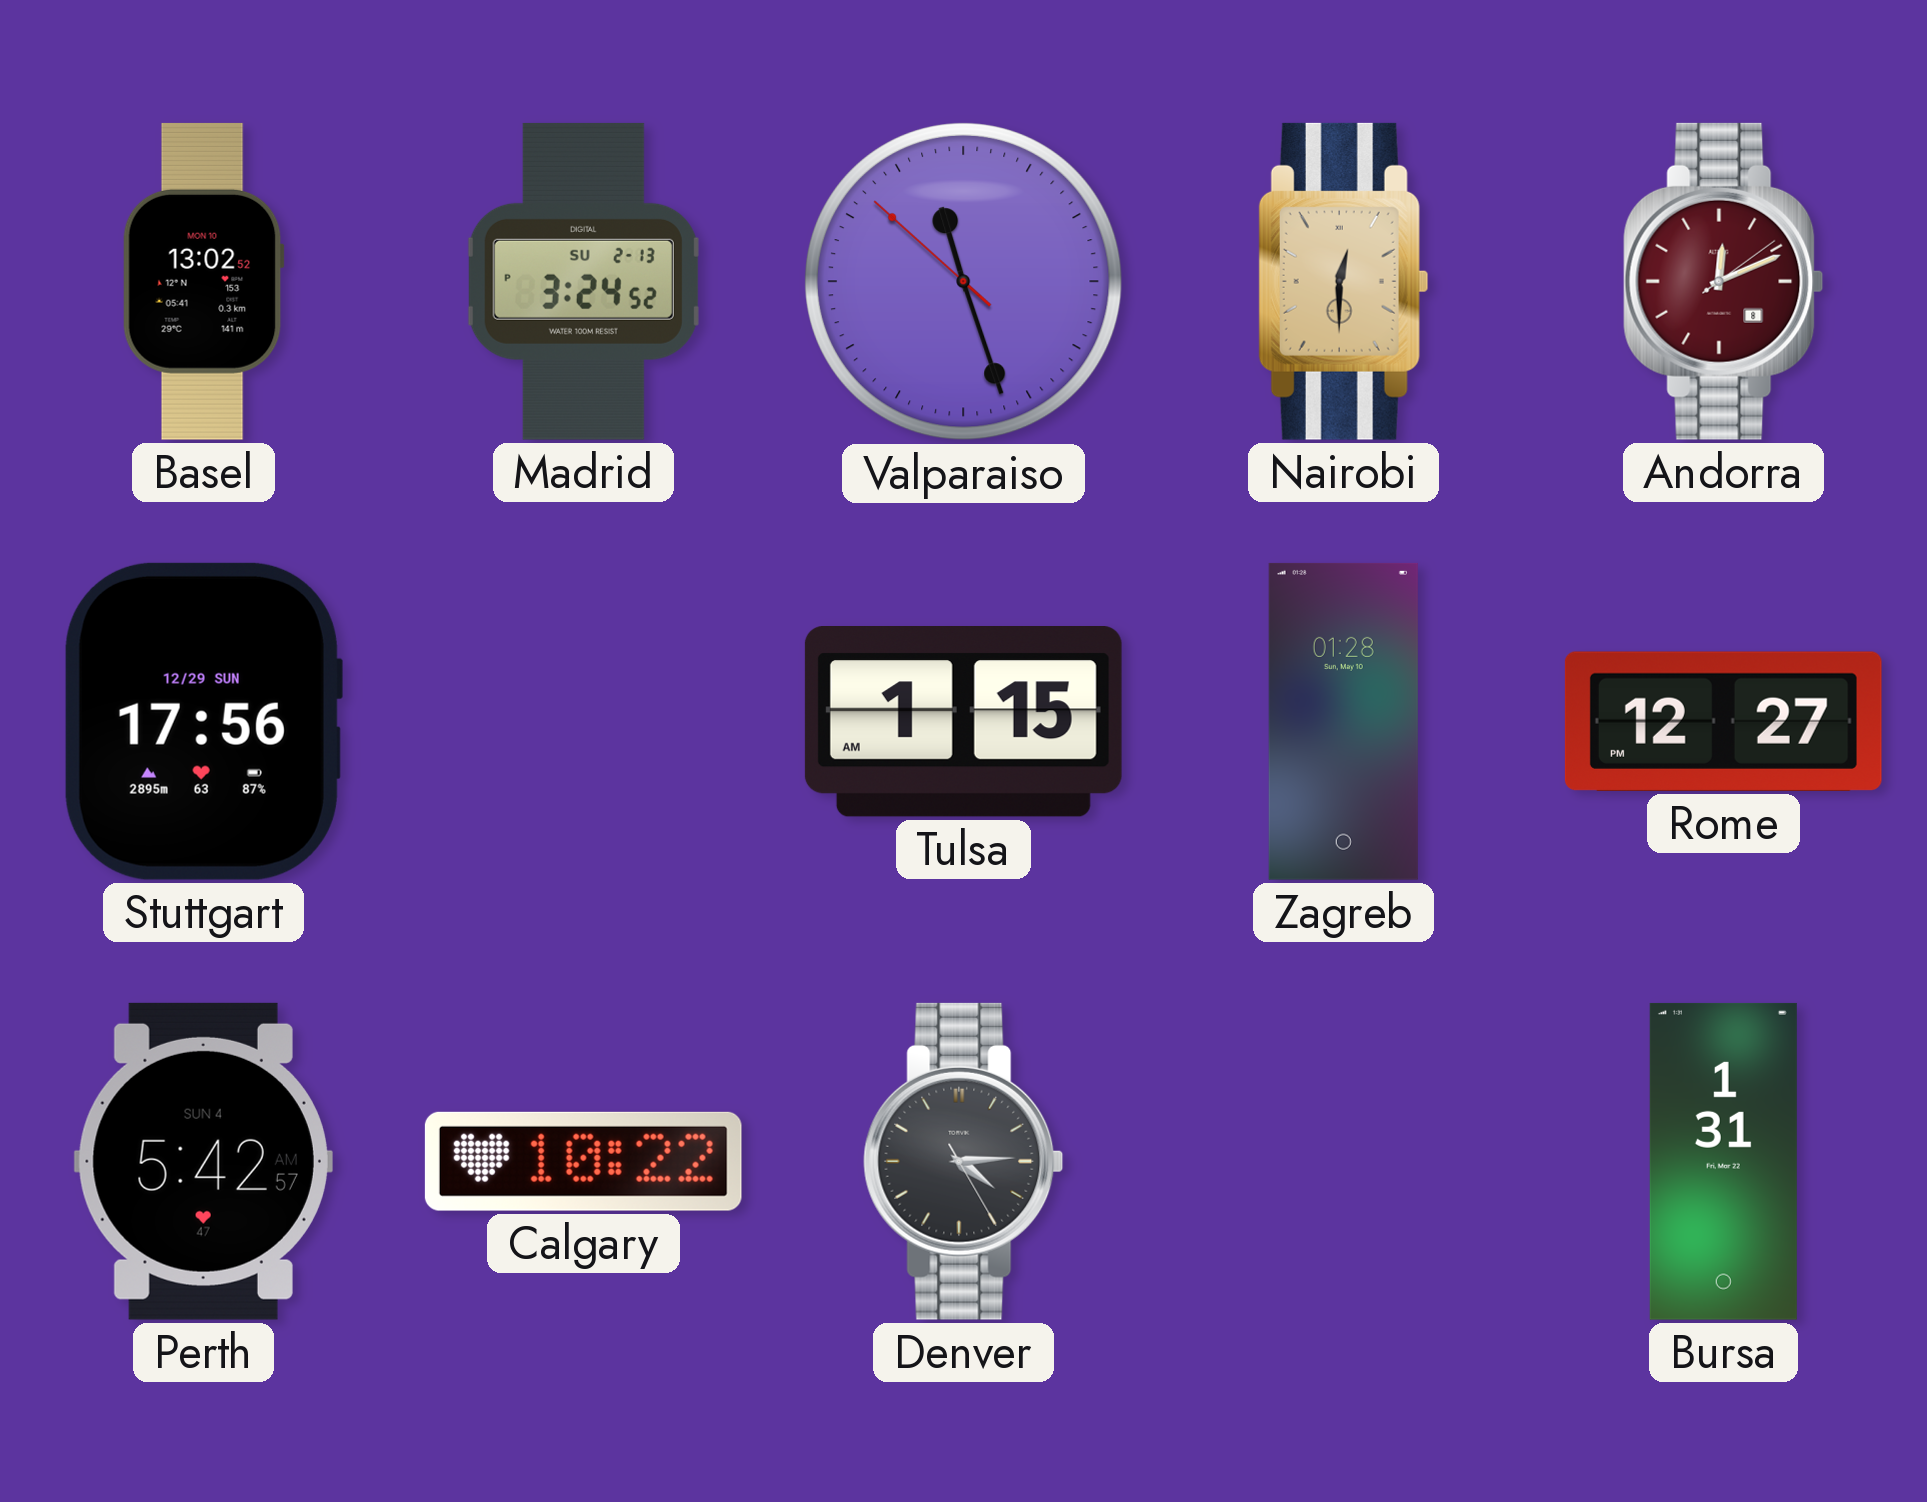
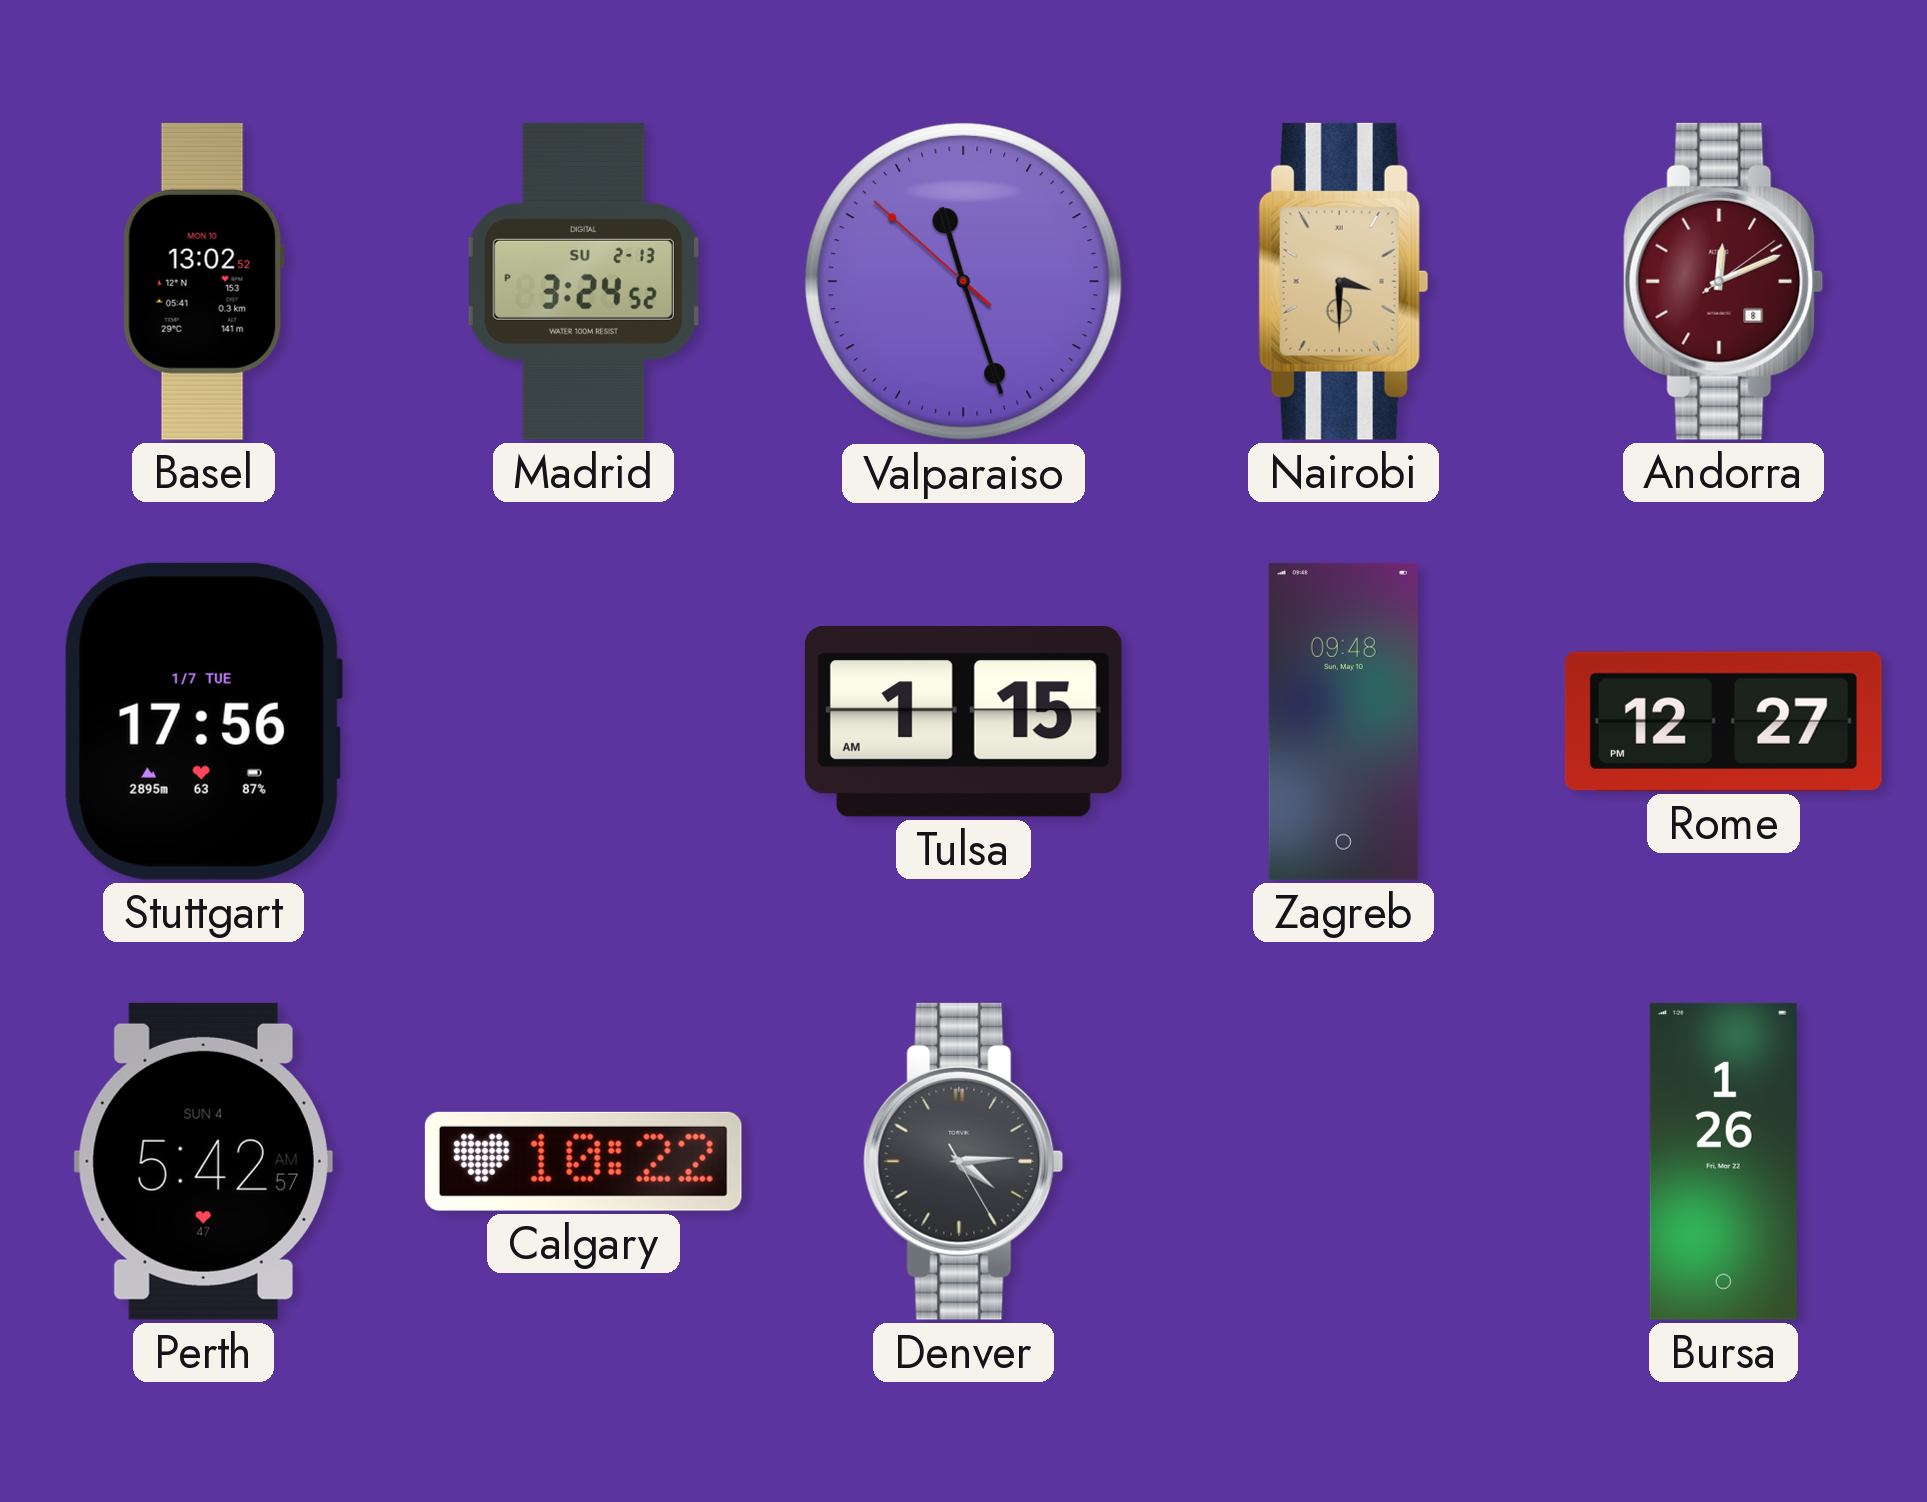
Nairobi: 12:30 -> 3:30 (1344, 281)
Stuttgart date: 12/29 SUN -> 1/7 TUE (203, 721)
Zagreb: 01:28 -> 09:48 (1343, 721)
Bursa: 1:31 -> 1:26 (1723, 1161)
